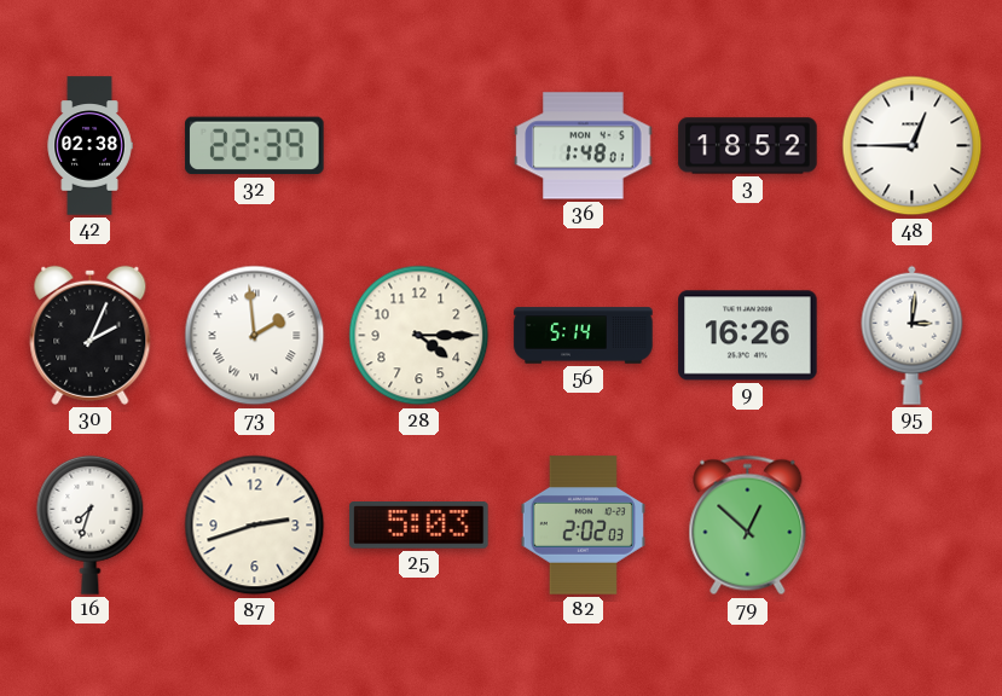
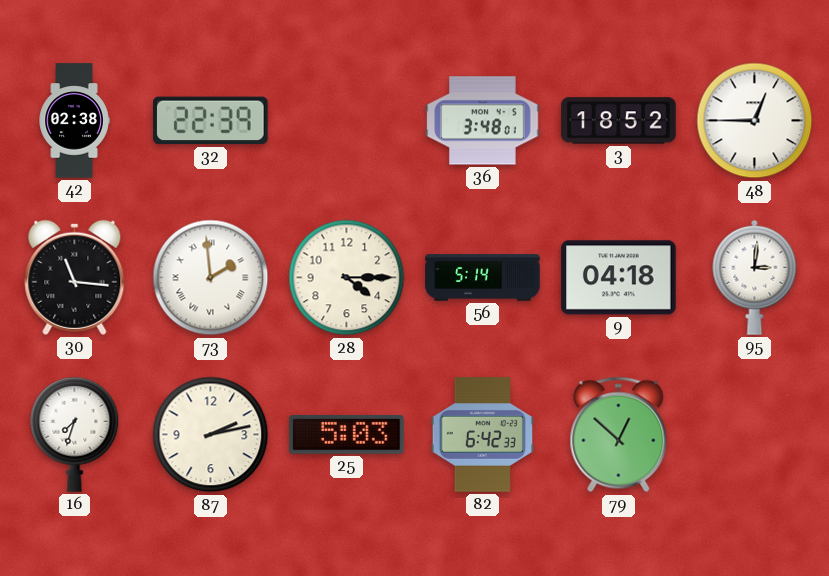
36: 1:48 -> 3:48 (483, 121)
30: 2:04 -> 11:16 (75, 277)
9: 16:26 -> 04:18 (619, 278)
87: 2:42 -> 2:13 (211, 435)
82: 2:02 -> 6:42 (482, 435)
